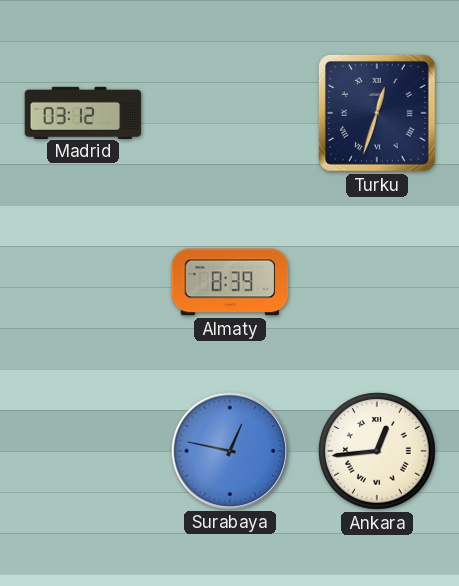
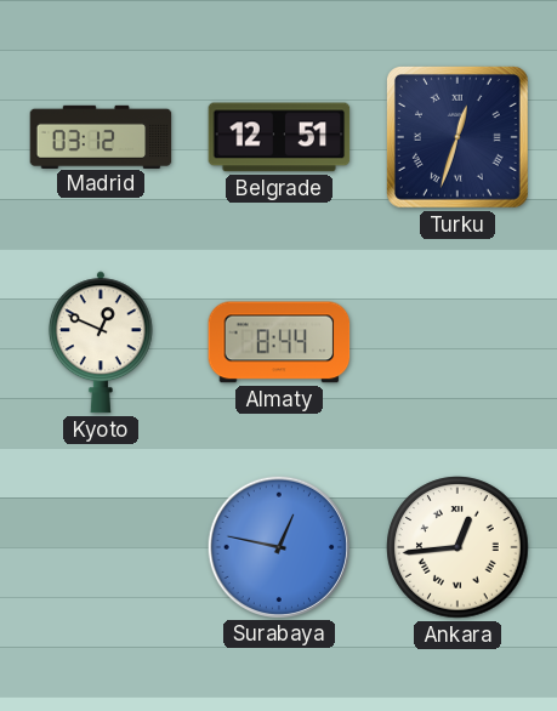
Belgrade: none -> 12:51 (279, 137)
Kyoto: none -> 12:49 (101, 342)
Almaty: 8:39 -> 8:44 (279, 342)
